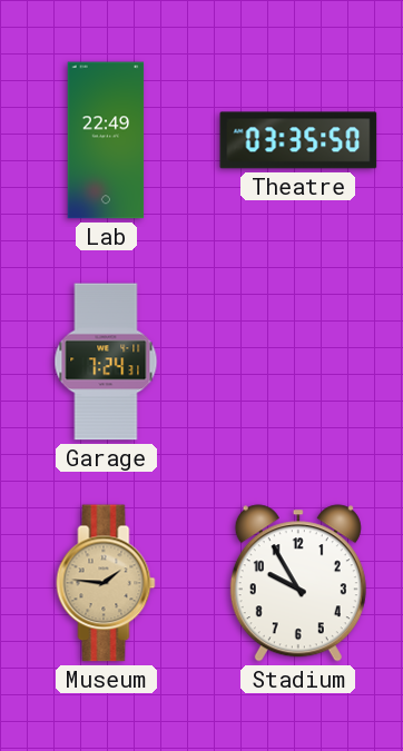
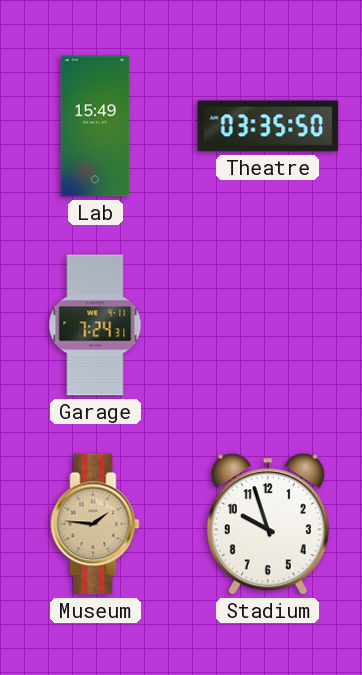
Lab: 22:49 -> 15:49 (95, 126)
Stadium: 9:55 -> 9:57 (268, 524)
